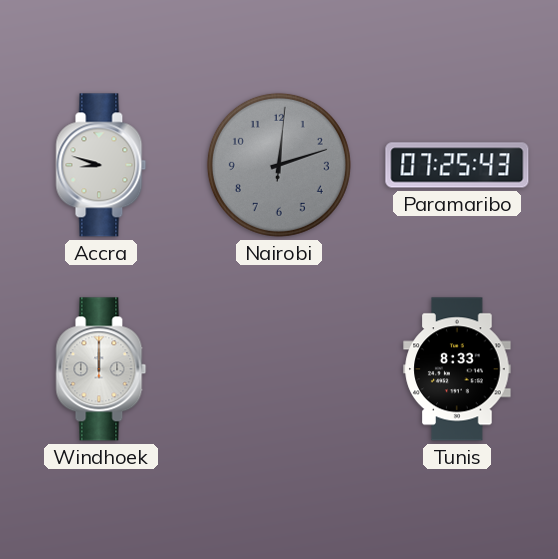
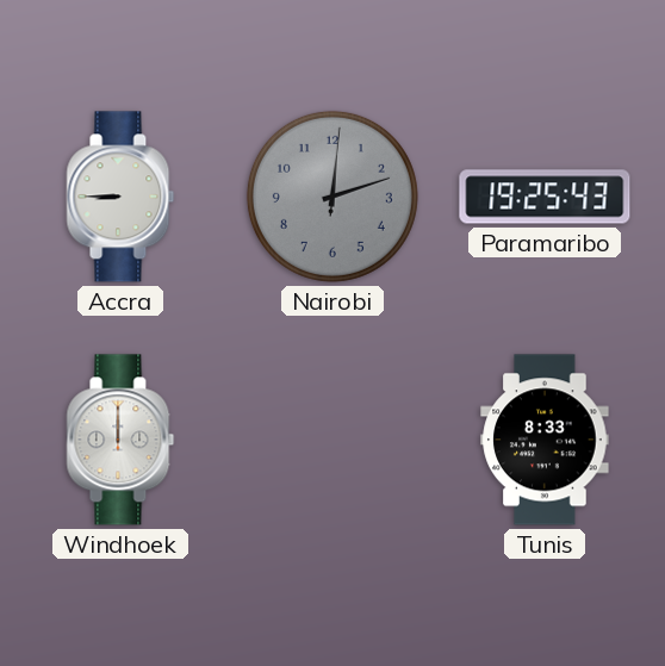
Accra: 8:48 -> 8:45 (120, 197)
Paramaribo: 07:25 -> 19:25 (545, 197)
